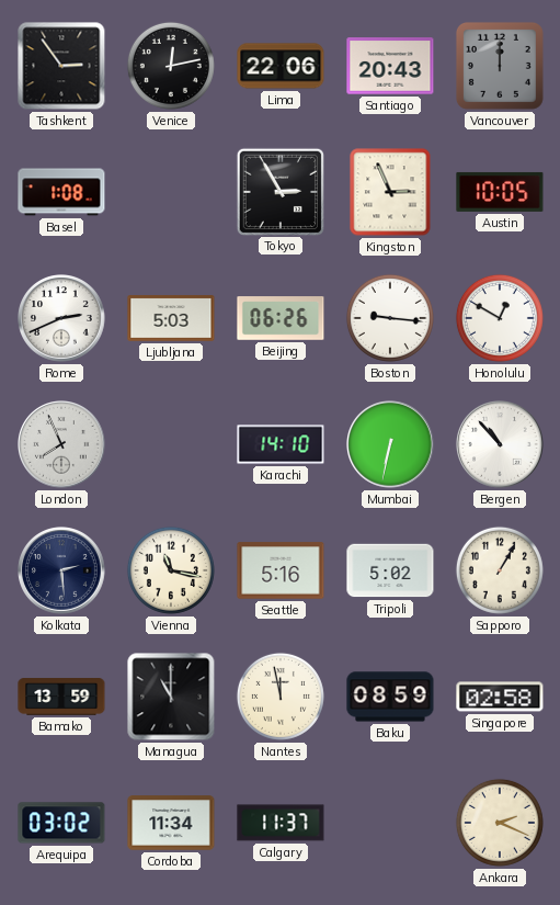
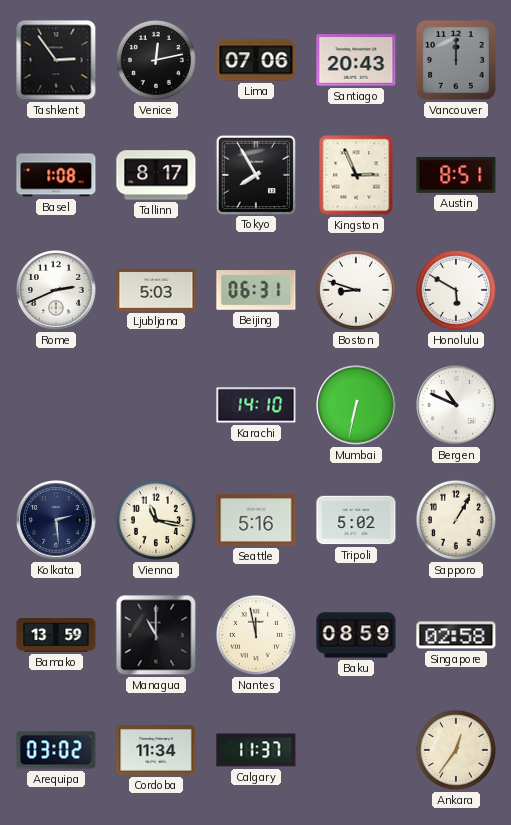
Lima: 22:06 -> 07:06 (256, 60)
Tallinn: none -> 8:17 (156, 175)
Tokyo: 2:55 -> 7:55 (255, 174)
Austin: 10:05 -> 8:51 (456, 175)
Beijing: 06:26 -> 06:31 (256, 290)
Boston: 9:16 -> 8:48 (356, 290)
Honolulu: 12:50 -> 5:50 (456, 290)
London: 7:56 -> none (61, 444)
Bergen: 10:53 -> 10:49 (456, 405)
Ankara: 2:19 -> 12:36 (456, 750)
